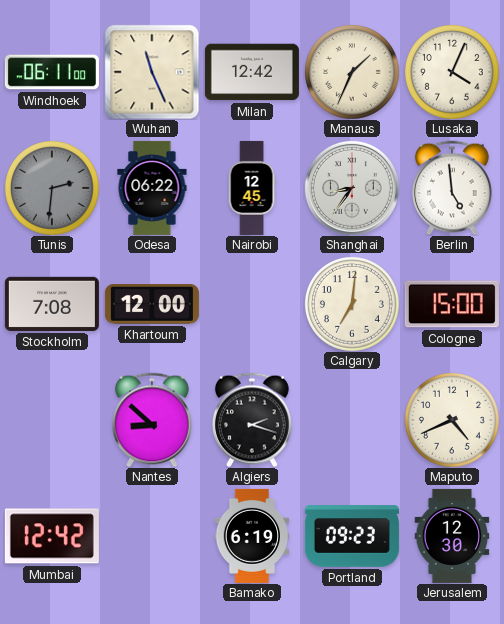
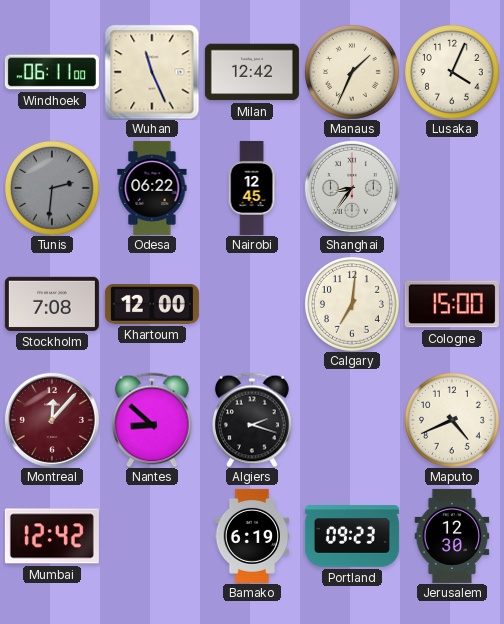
Berlin: 4:59 -> none (452, 188)
Montreal: none -> 12:07 (52, 420)
